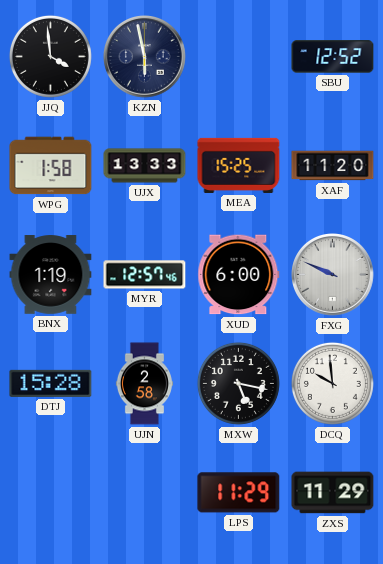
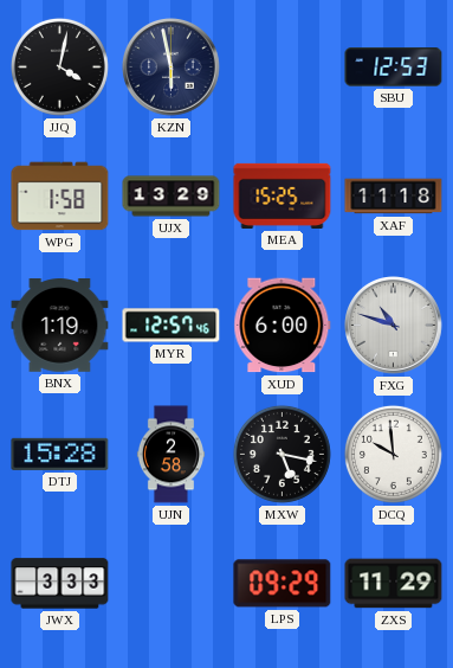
JJQ: 3:59 -> 4:02 (59, 66)
SBU: 12:52 -> 12:53 (394, 68)
UJX: 13:33 -> 13:29 (172, 197)
XAF: 11:20 -> 11:18 (394, 197)
FXG: 9:49 -> 10:48 (394, 326)
JWX: none -> 3:33 (60, 584)
LPS: 11:29 -> 09:29 (283, 584)
